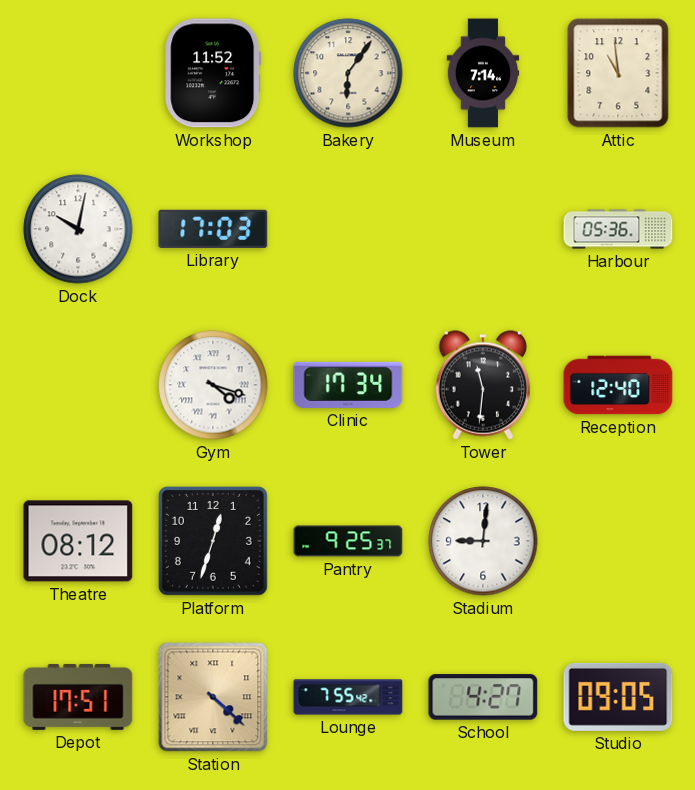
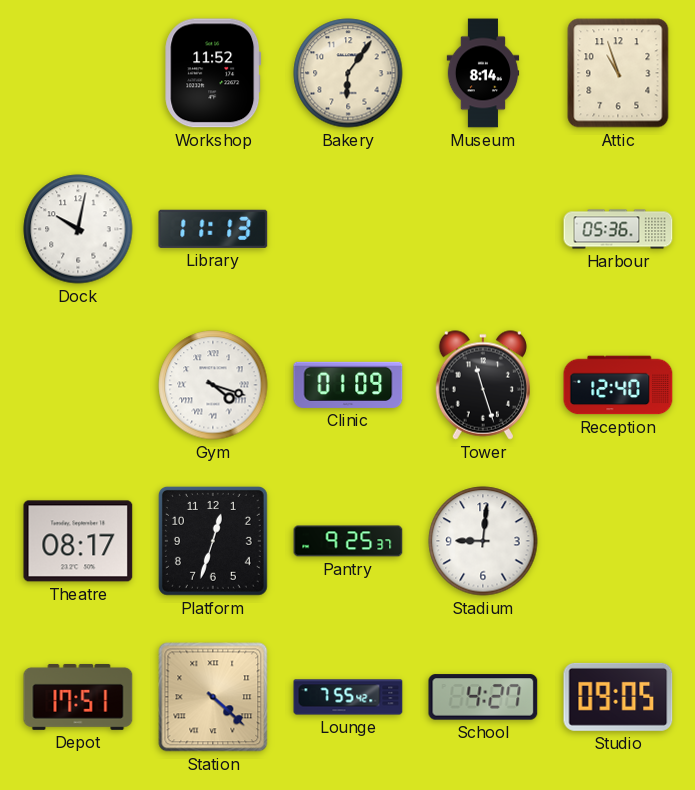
Museum: 7:14 -> 8:14 (483, 73)
Attic: 10:59 -> 10:57 (618, 73)
Library: 17:03 -> 11:13 (213, 229)
Clinic: 17:34 -> 01:09 (348, 385)
Tower: 11:31 -> 11:27 (482, 385)
Theatre: 08:12 -> 08:17 (78, 541)
